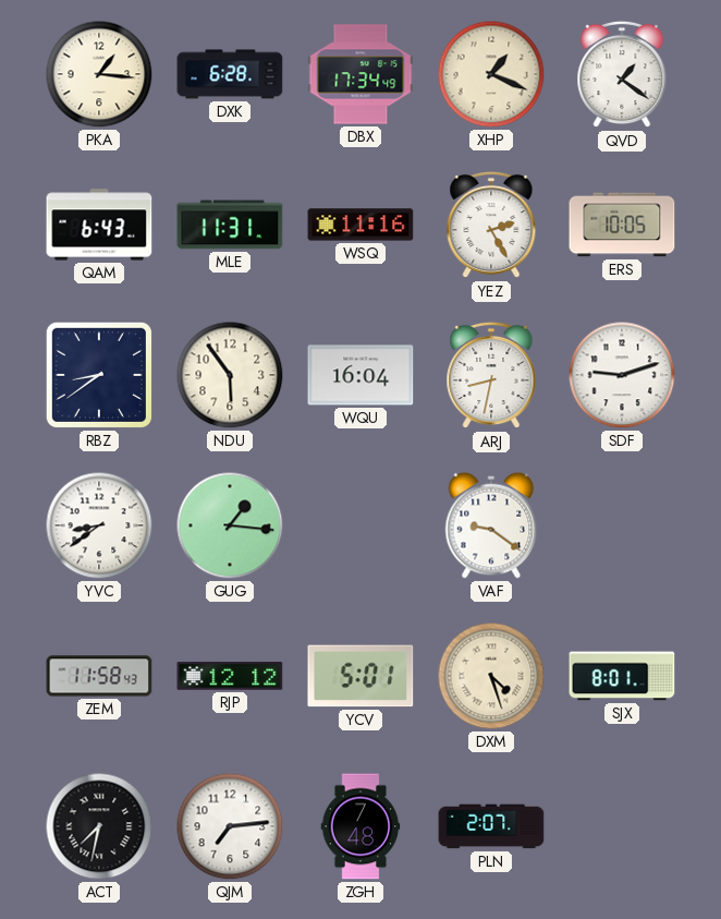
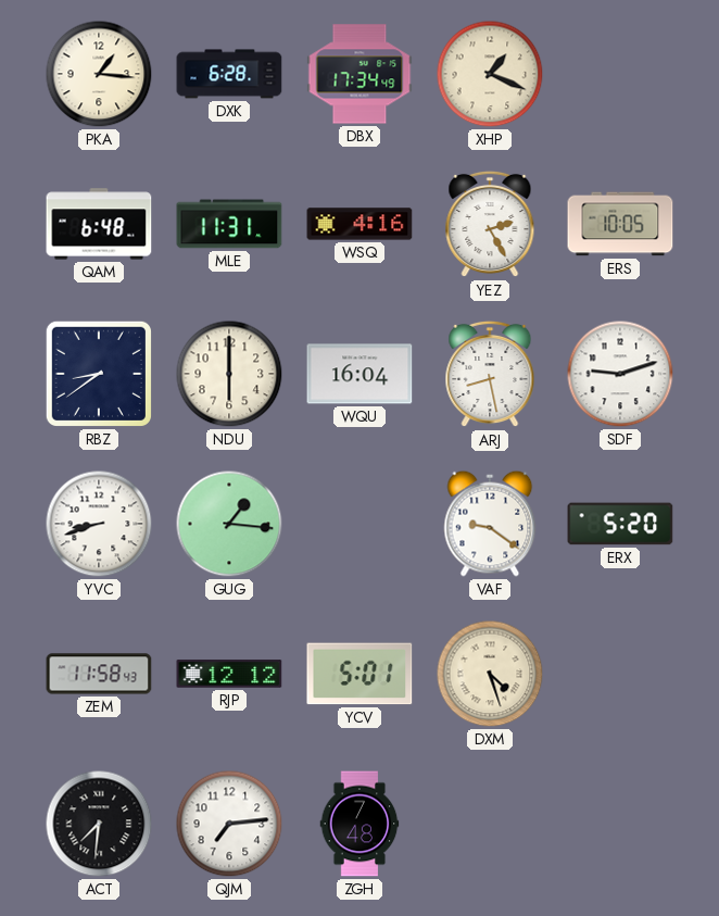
QVD: 1:21 -> none (622, 74)
QAM: 6:43 -> 6:48 (99, 224)
WSQ: 11:16 -> 4:16 (359, 224)
NDU: 5:54 -> 6:00 (229, 374)
ARJ: 8:32 -> 8:28 (490, 374)
YVC: 8:39 -> 8:42 (99, 524)
ERX: none -> 5:20 (620, 524)
SJX: 8:01 -> none (622, 676)
ACT: 7:32 -> 7:31 (99, 824)
PLN: 2:07 -> none (491, 826)
